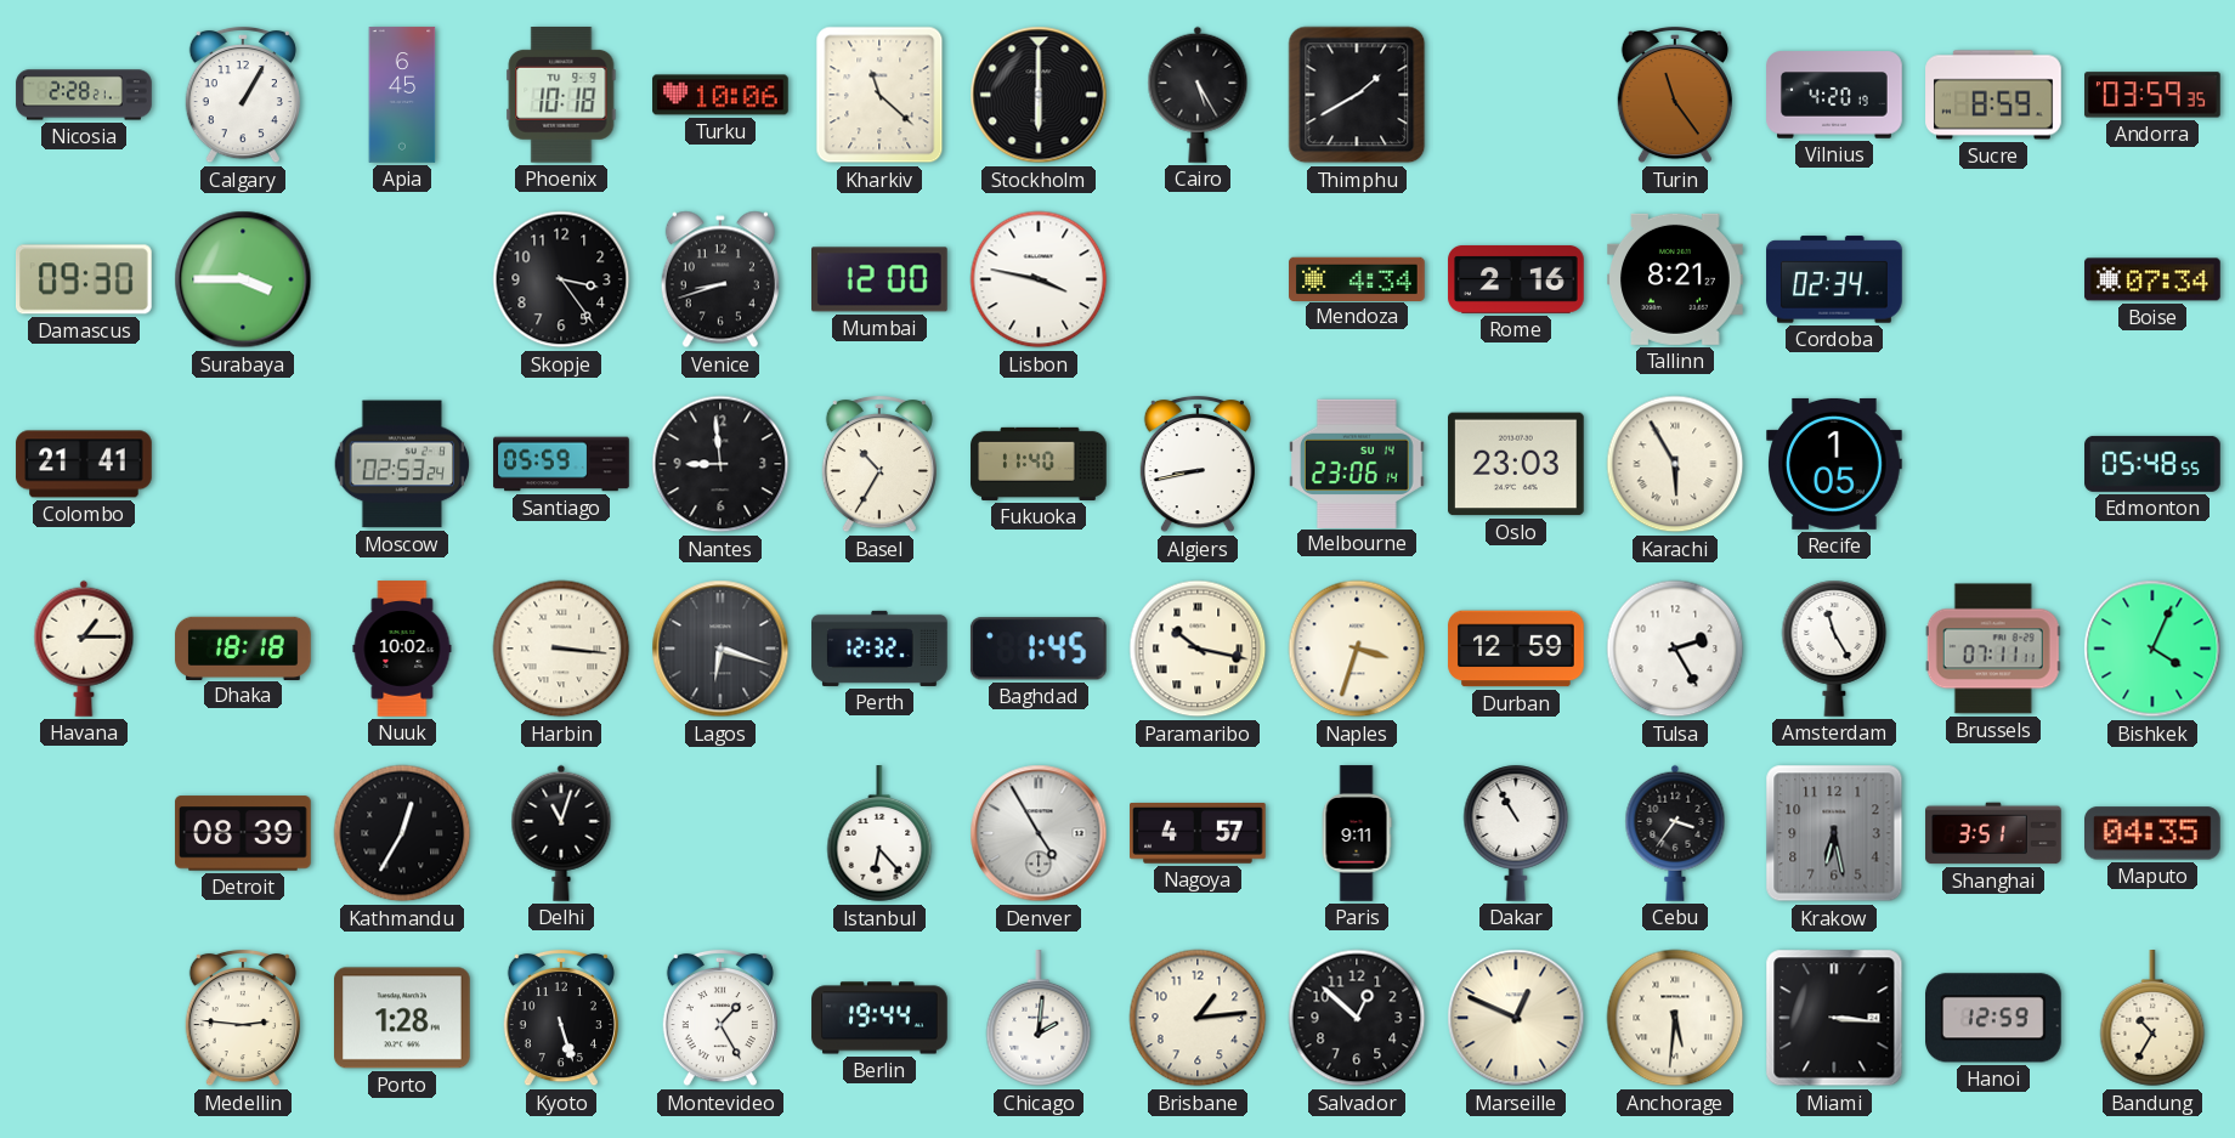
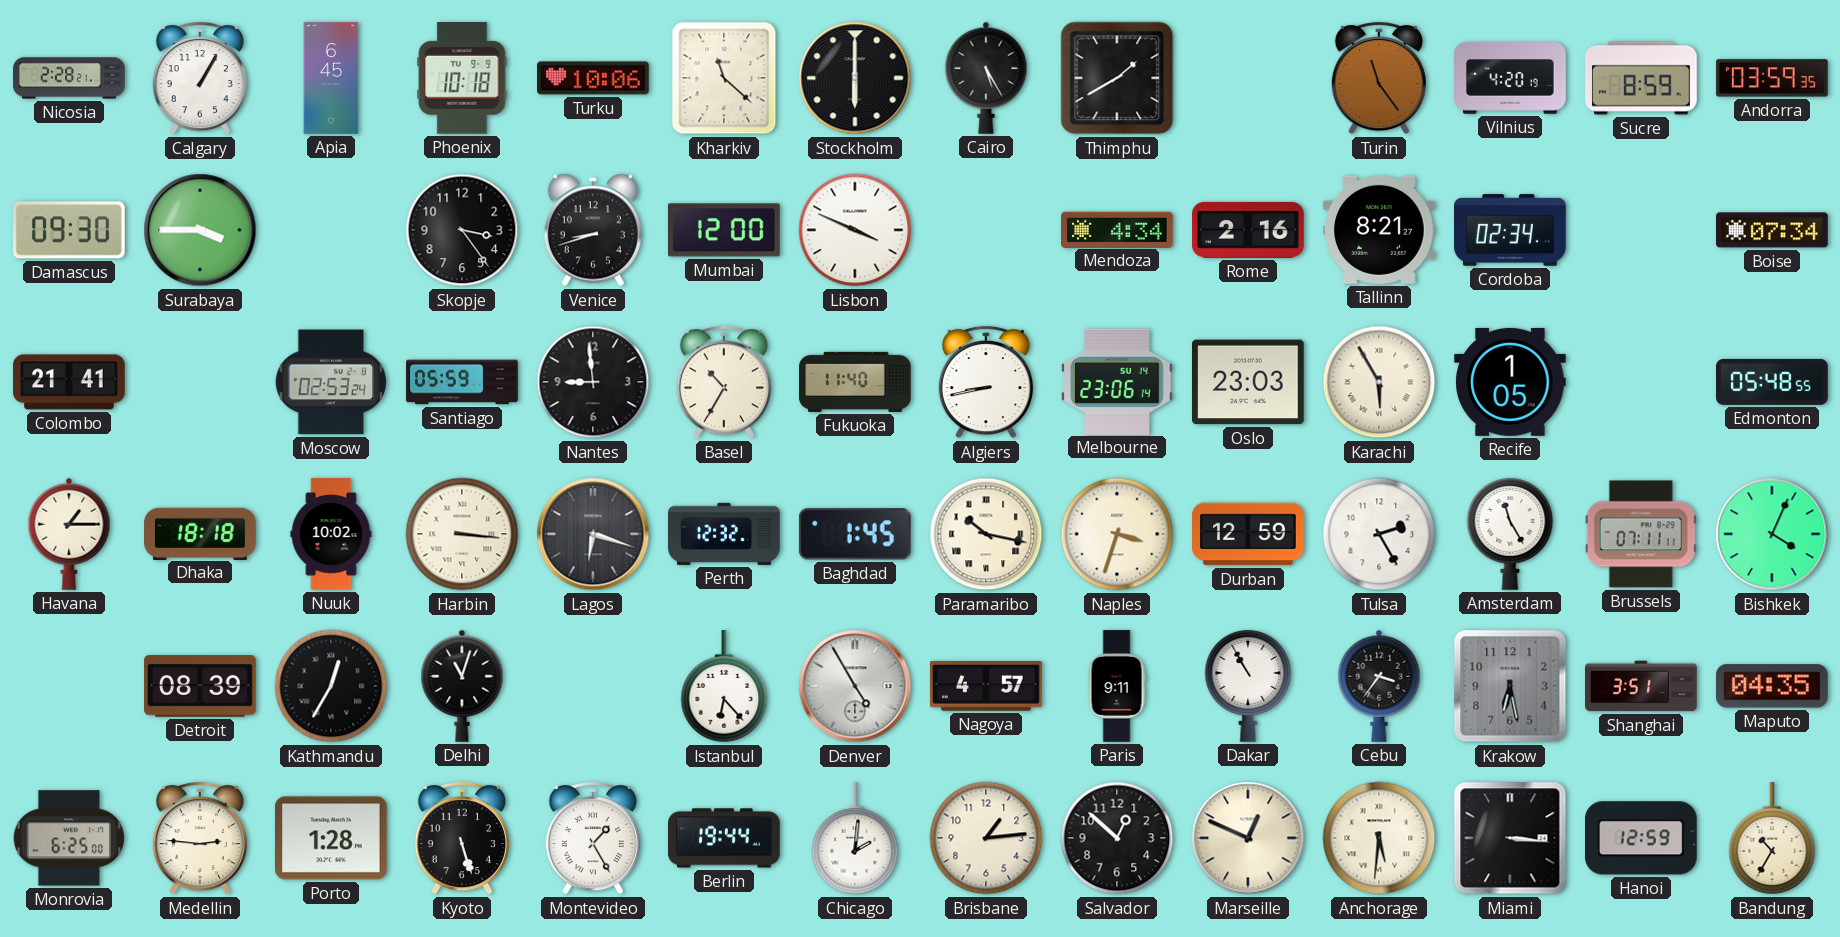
Lisbon: 3:47 -> 3:49 (855, 230)
Monrovia: none -> 6:25 (69, 838)
